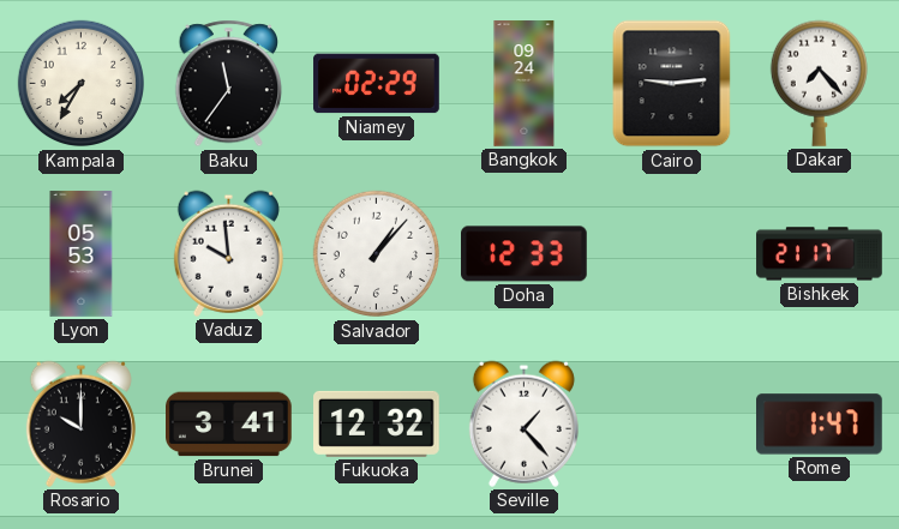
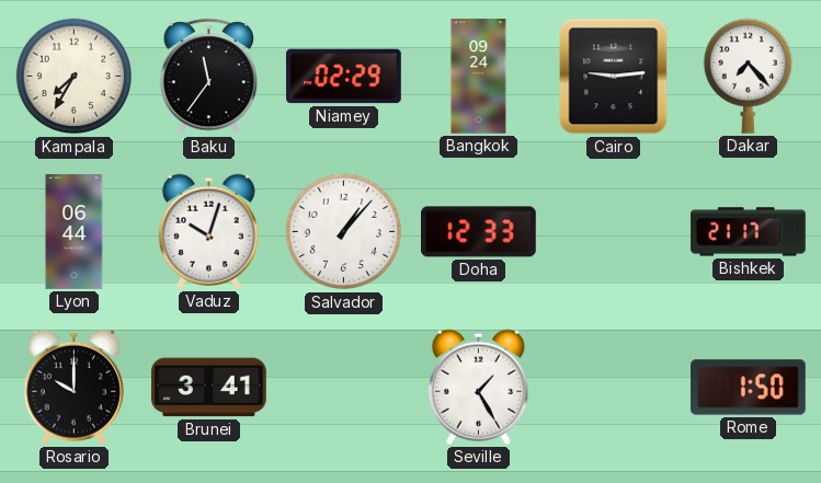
Lyon: 05:53 -> 06:44 (75, 232)
Vaduz: 9:59 -> 10:03 (208, 231)
Fukuoka: 12:32 -> none (377, 423)
Seville: 1:23 -> 1:25 (478, 387)
Rome: 1:47 -> 1:50 (749, 388)
